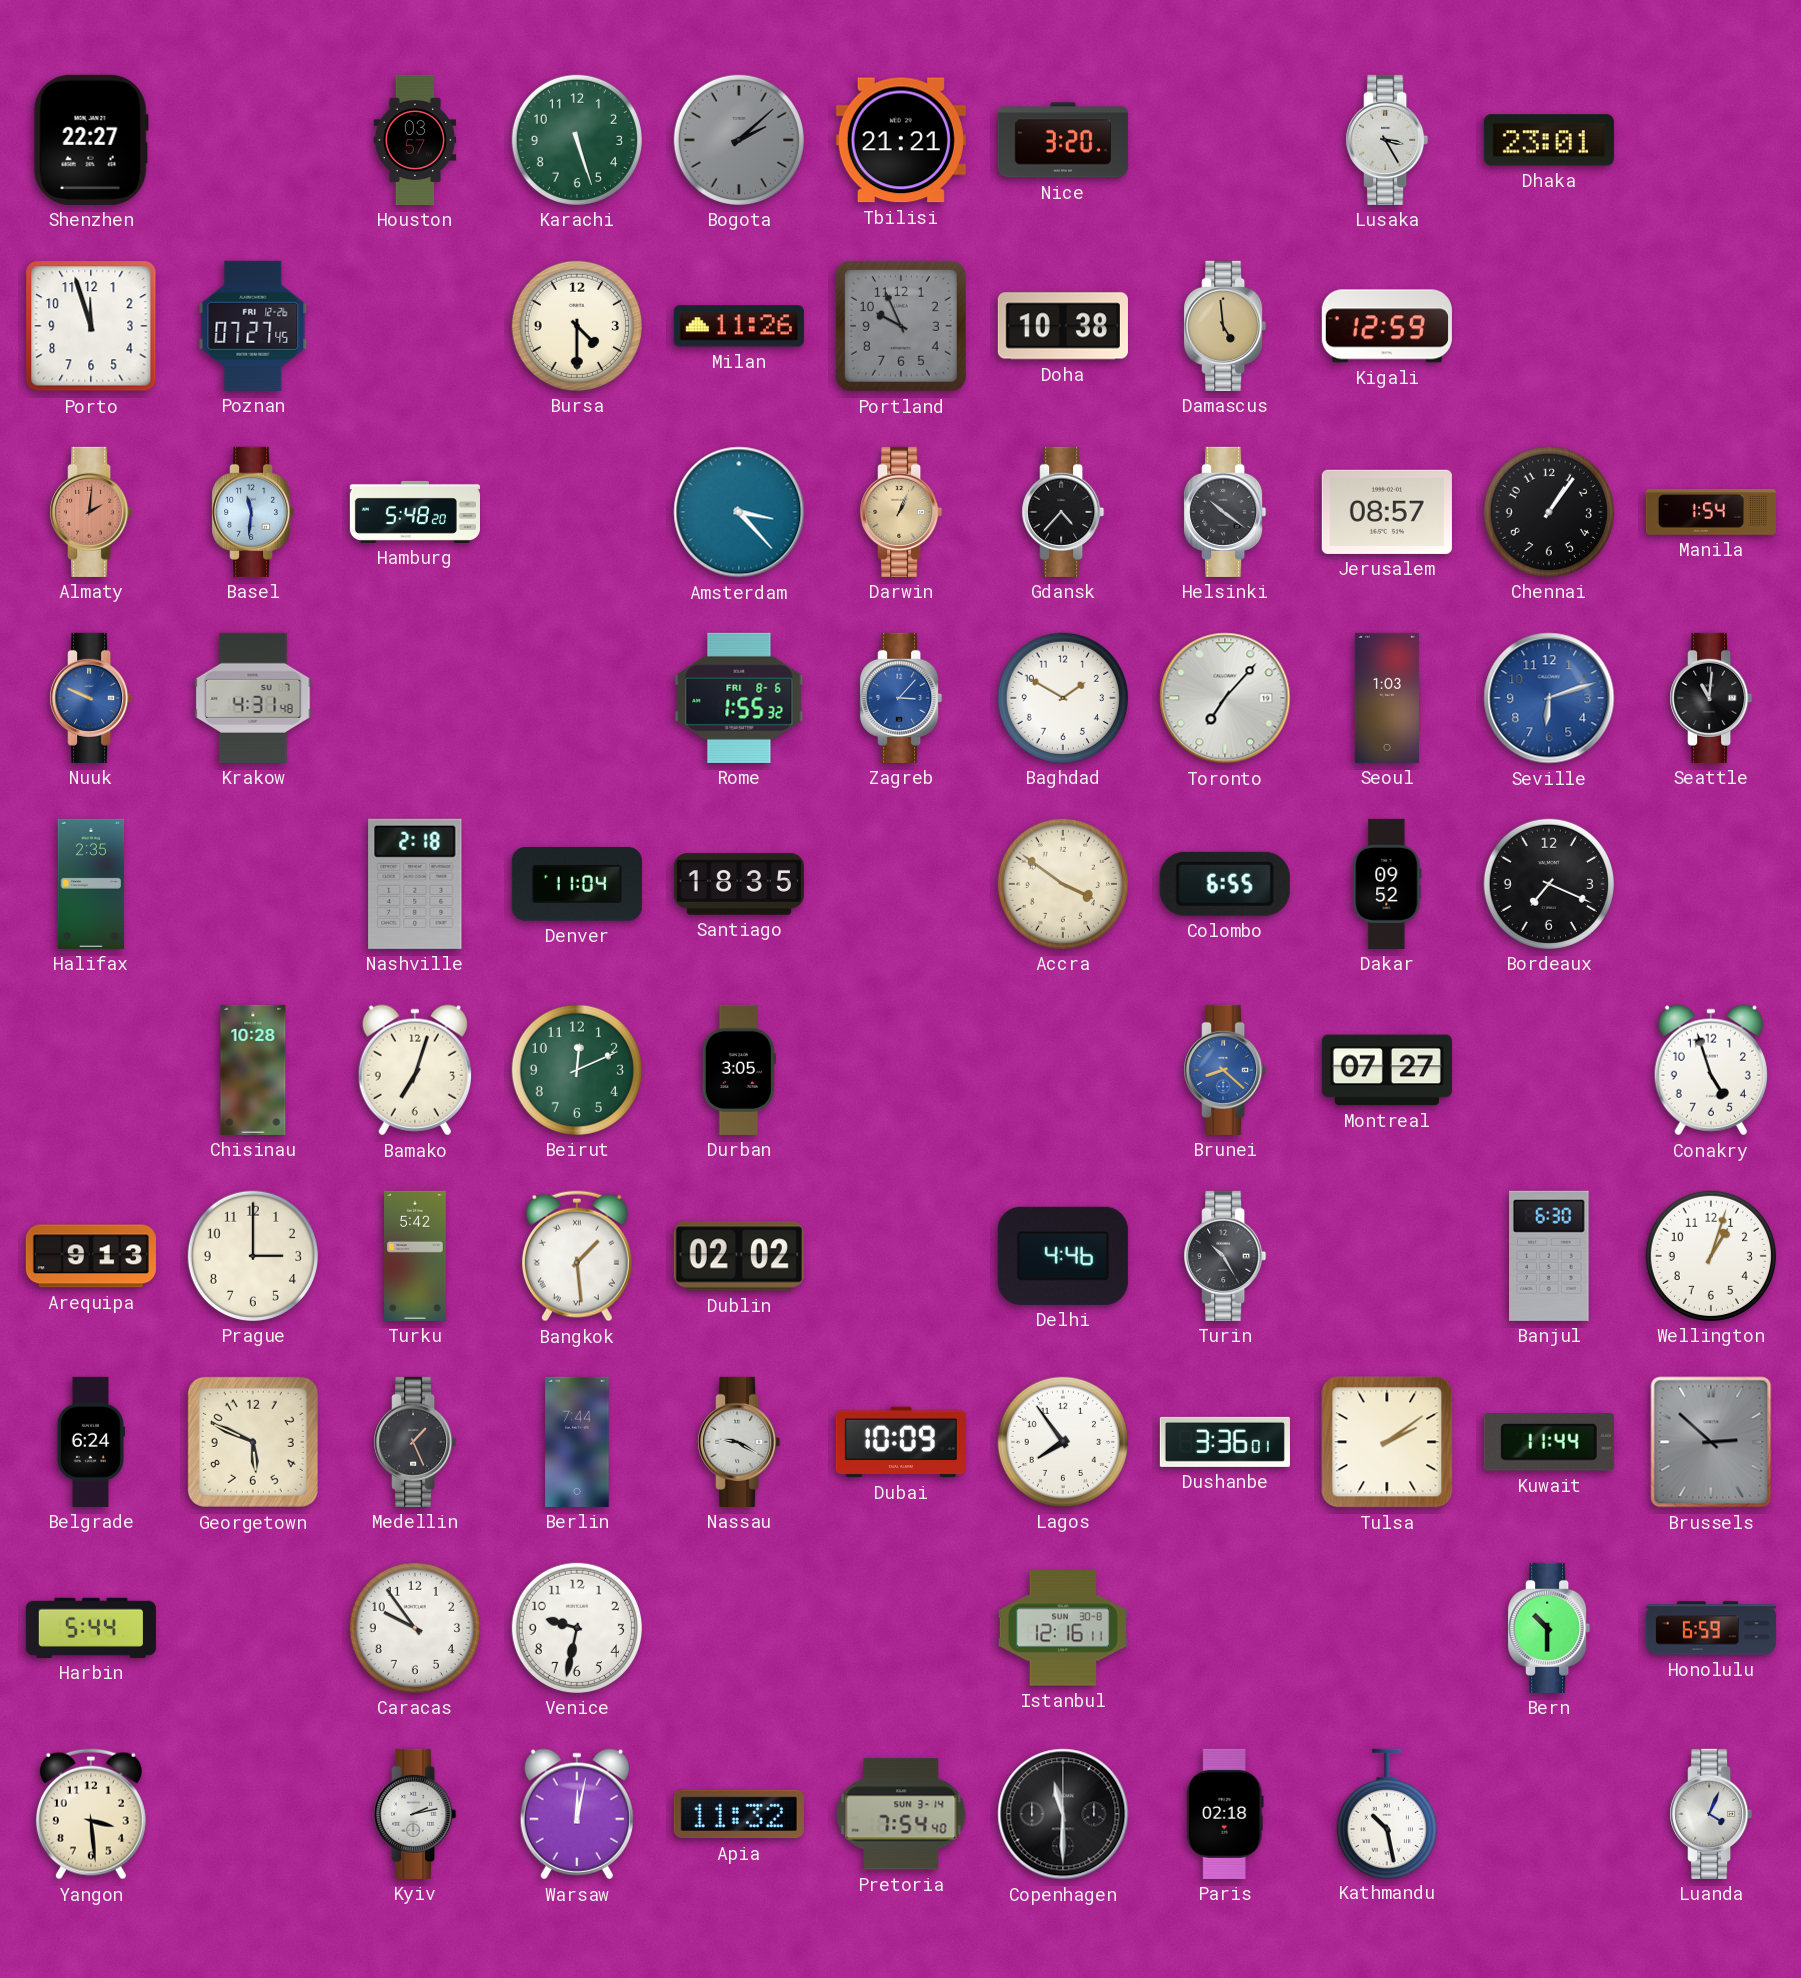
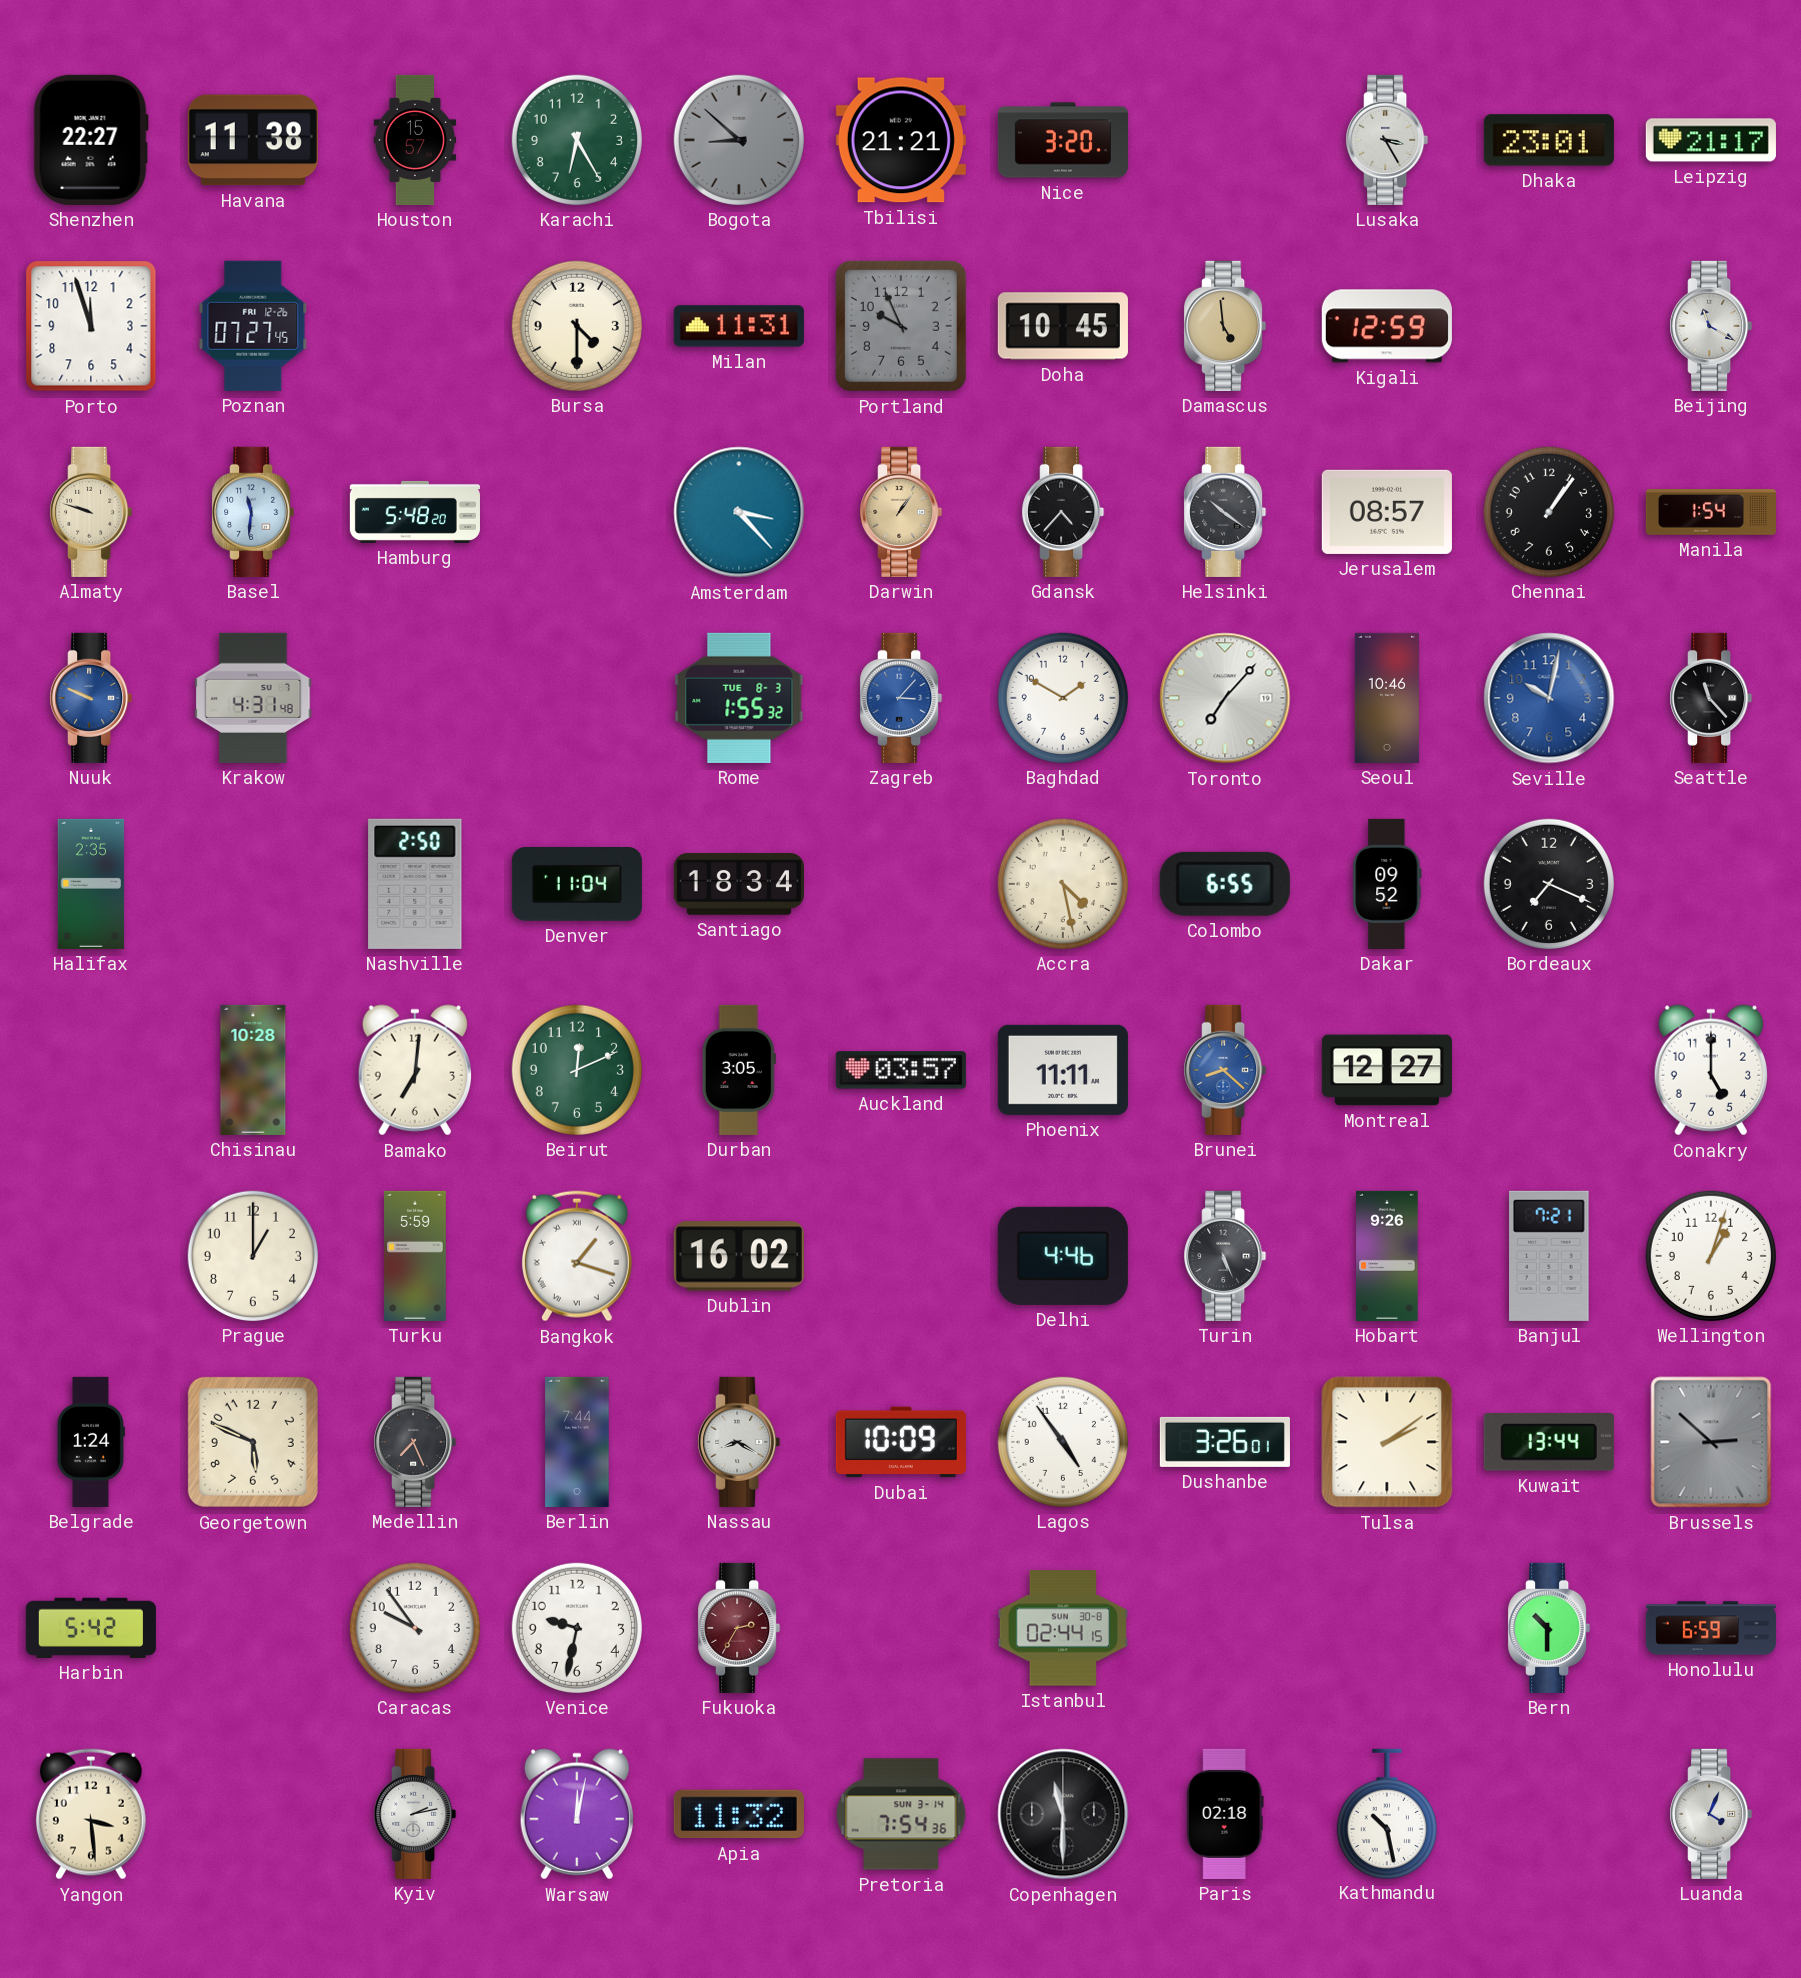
Havana: none -> 11:38 (253, 140)
Houston: 03:57 -> 15:57 (415, 140)
Karachi: 5:27 -> 6:25 (577, 140)
Bogota: 2:08 -> 8:52 (739, 140)
Leipzig: none -> 21:17 (1711, 140)
Milan: 11:26 -> 11:31 (739, 326)
Doha: 10:38 -> 10:45 (1063, 326)
Beijing: none -> 11:20 (1711, 326)
Almaty: 2:01 -> 9:48 (91, 512)
Almaty dial: salmon -> cream (91, 512)
Darwin: 1:04 -> 1:06 (901, 512)
Rome date: FRI 8-6 -> TUE 8-3 (739, 698)
Seoul: 1:03 -> 10:46 (1387, 698)
Seville: 6:12 -> 10:02 (1549, 698)
Seattle: 11:01 -> 11:23 (1711, 698)
Nashville: 2:18 -> 2:50 (415, 884)
Santiago: 18:35 -> 18:34 (739, 884)
Accra: 3:51 -> 4:28 (1063, 884)
Bamako: 7:03 -> 7:01 (415, 1070)
Auckland: none -> 03:57 (901, 1070)
Phoenix: none -> 11:11 (1063, 1070)
Montreal: 07:27 -> 12:27 (1387, 1070)
Conakry: 4:57 -> 5:00 (1711, 1070)
Arequipa: 9:13 -> none (91, 1256)
Prague: 3:00 -> 1:00 (253, 1256)
Turku: 5:42 -> 5:59 (415, 1256)
Bangkok: 1:29 -> 1:18 (577, 1256)
Dublin: 02:02 -> 16:02 (739, 1256)
Turin: 10:25 -> 5:26 (1225, 1256)
Hobart: none -> 9:26 (1387, 1256)
Banjul: 6:30 -> 7:21 (1549, 1256)
Belgrade: 6:24 -> 1:24 (90, 1442)
Medellin: 1:26 -> 7:26 (415, 1442)
Nassau: 9:20 -> 8:20 (739, 1442)
Lagos: 7:54 -> 4:54 (1063, 1442)
Dushanbe: 3:36 -> 3:26 (1225, 1442)
Kuwait: 11:44 -> 13:44 (1549, 1442)
Harbin: 5:44 -> 5:42 (91, 1628)
Fukuoka: none -> 2:35 (739, 1628)
Istanbul: 12:16 -> 02:44 (1063, 1628)
Pretoria: 7:54:40 -> 7:54:36 (901, 1814)
